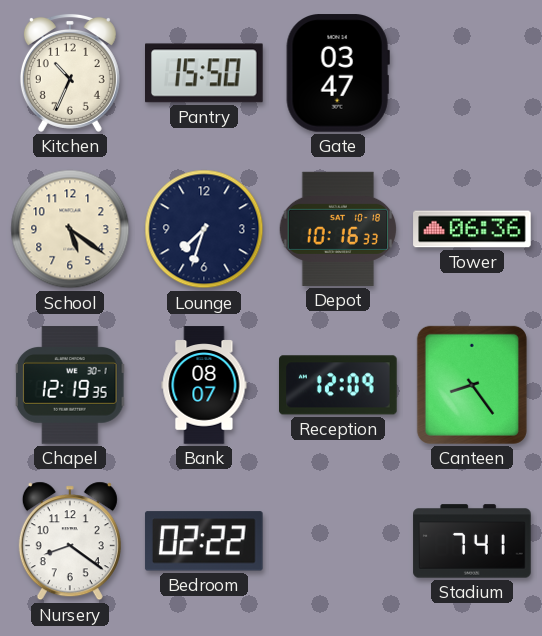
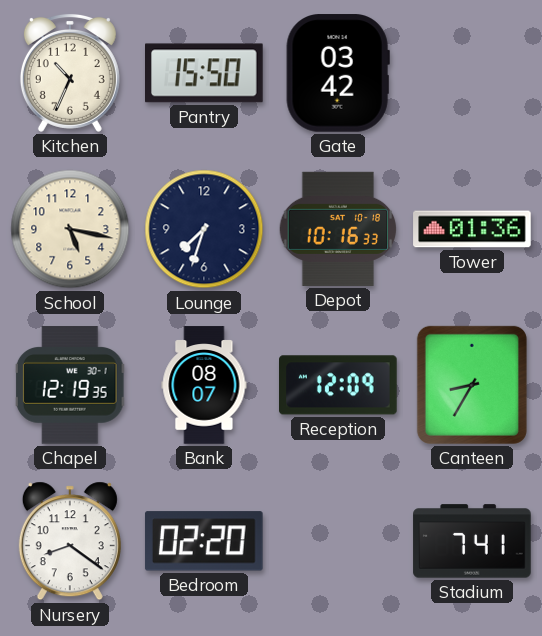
Gate: 03:47 -> 03:42 (338, 73)
School: 5:21 -> 5:17 (70, 229)
Tower: 06:36 -> 01:36 (472, 229)
Canteen: 8:24 -> 8:35 (472, 385)
Bedroom: 02:22 -> 02:20 (204, 541)
